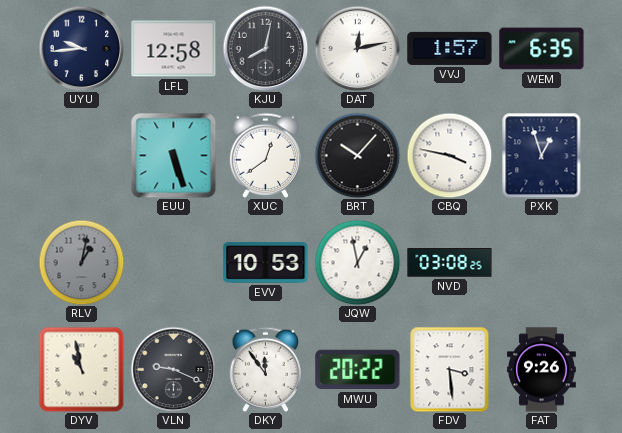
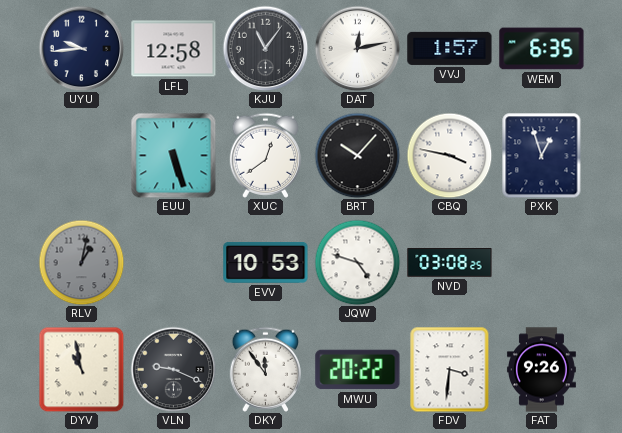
KJU: 8:02 -> 11:06 (265, 48)
JQW: 12:58 -> 4:48 (357, 262)
FDV: 3:29 -> 3:31 (450, 369)
